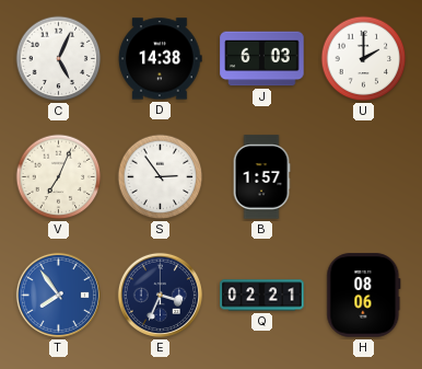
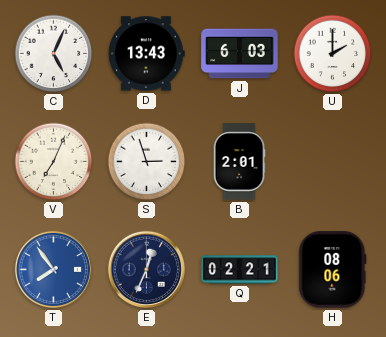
D: 14:38 -> 13:43 (147, 54)
S: 2:54 -> 2:57 (147, 162)
B: 1:57 -> 2:01 (239, 162)
E: 3:34 -> 12:34 (146, 269)
